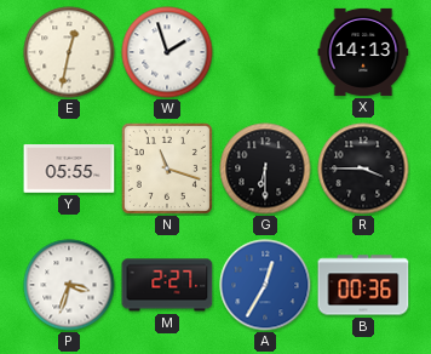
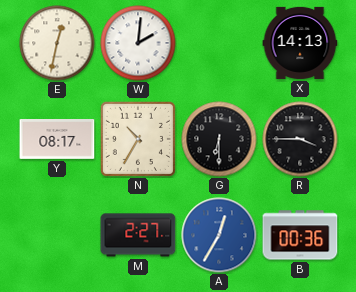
W: 1:57 -> 2:01 (138, 43)
Y: 05:55 -> 08:17 (57, 140)
N: 11:18 -> 10:35 (138, 139)
P: 3:33 -> none (69, 285)
